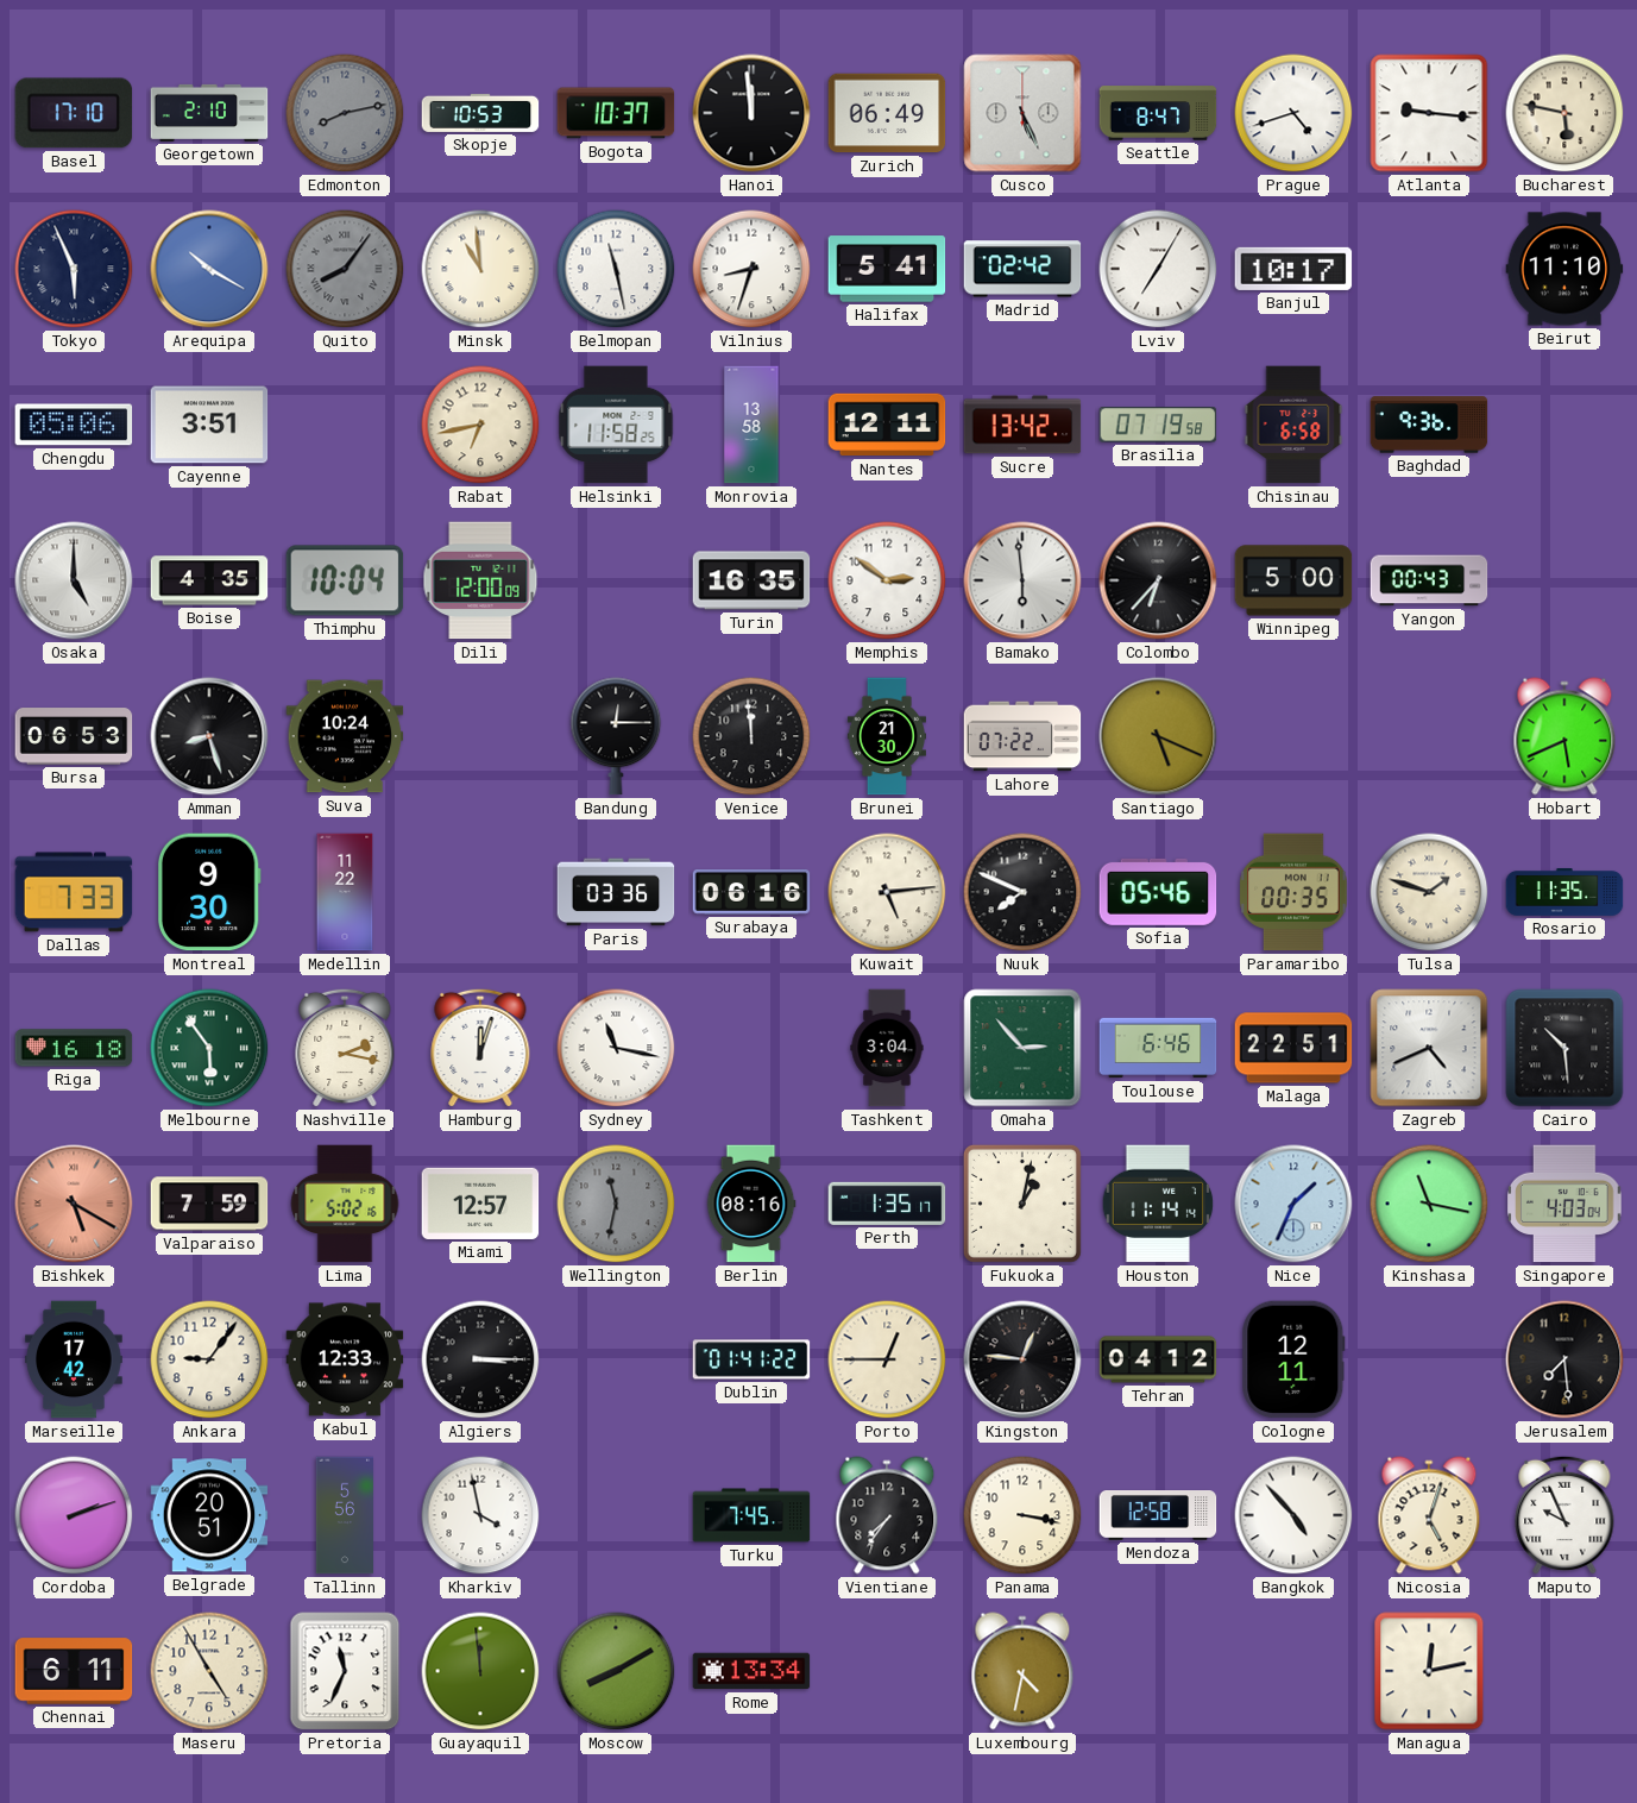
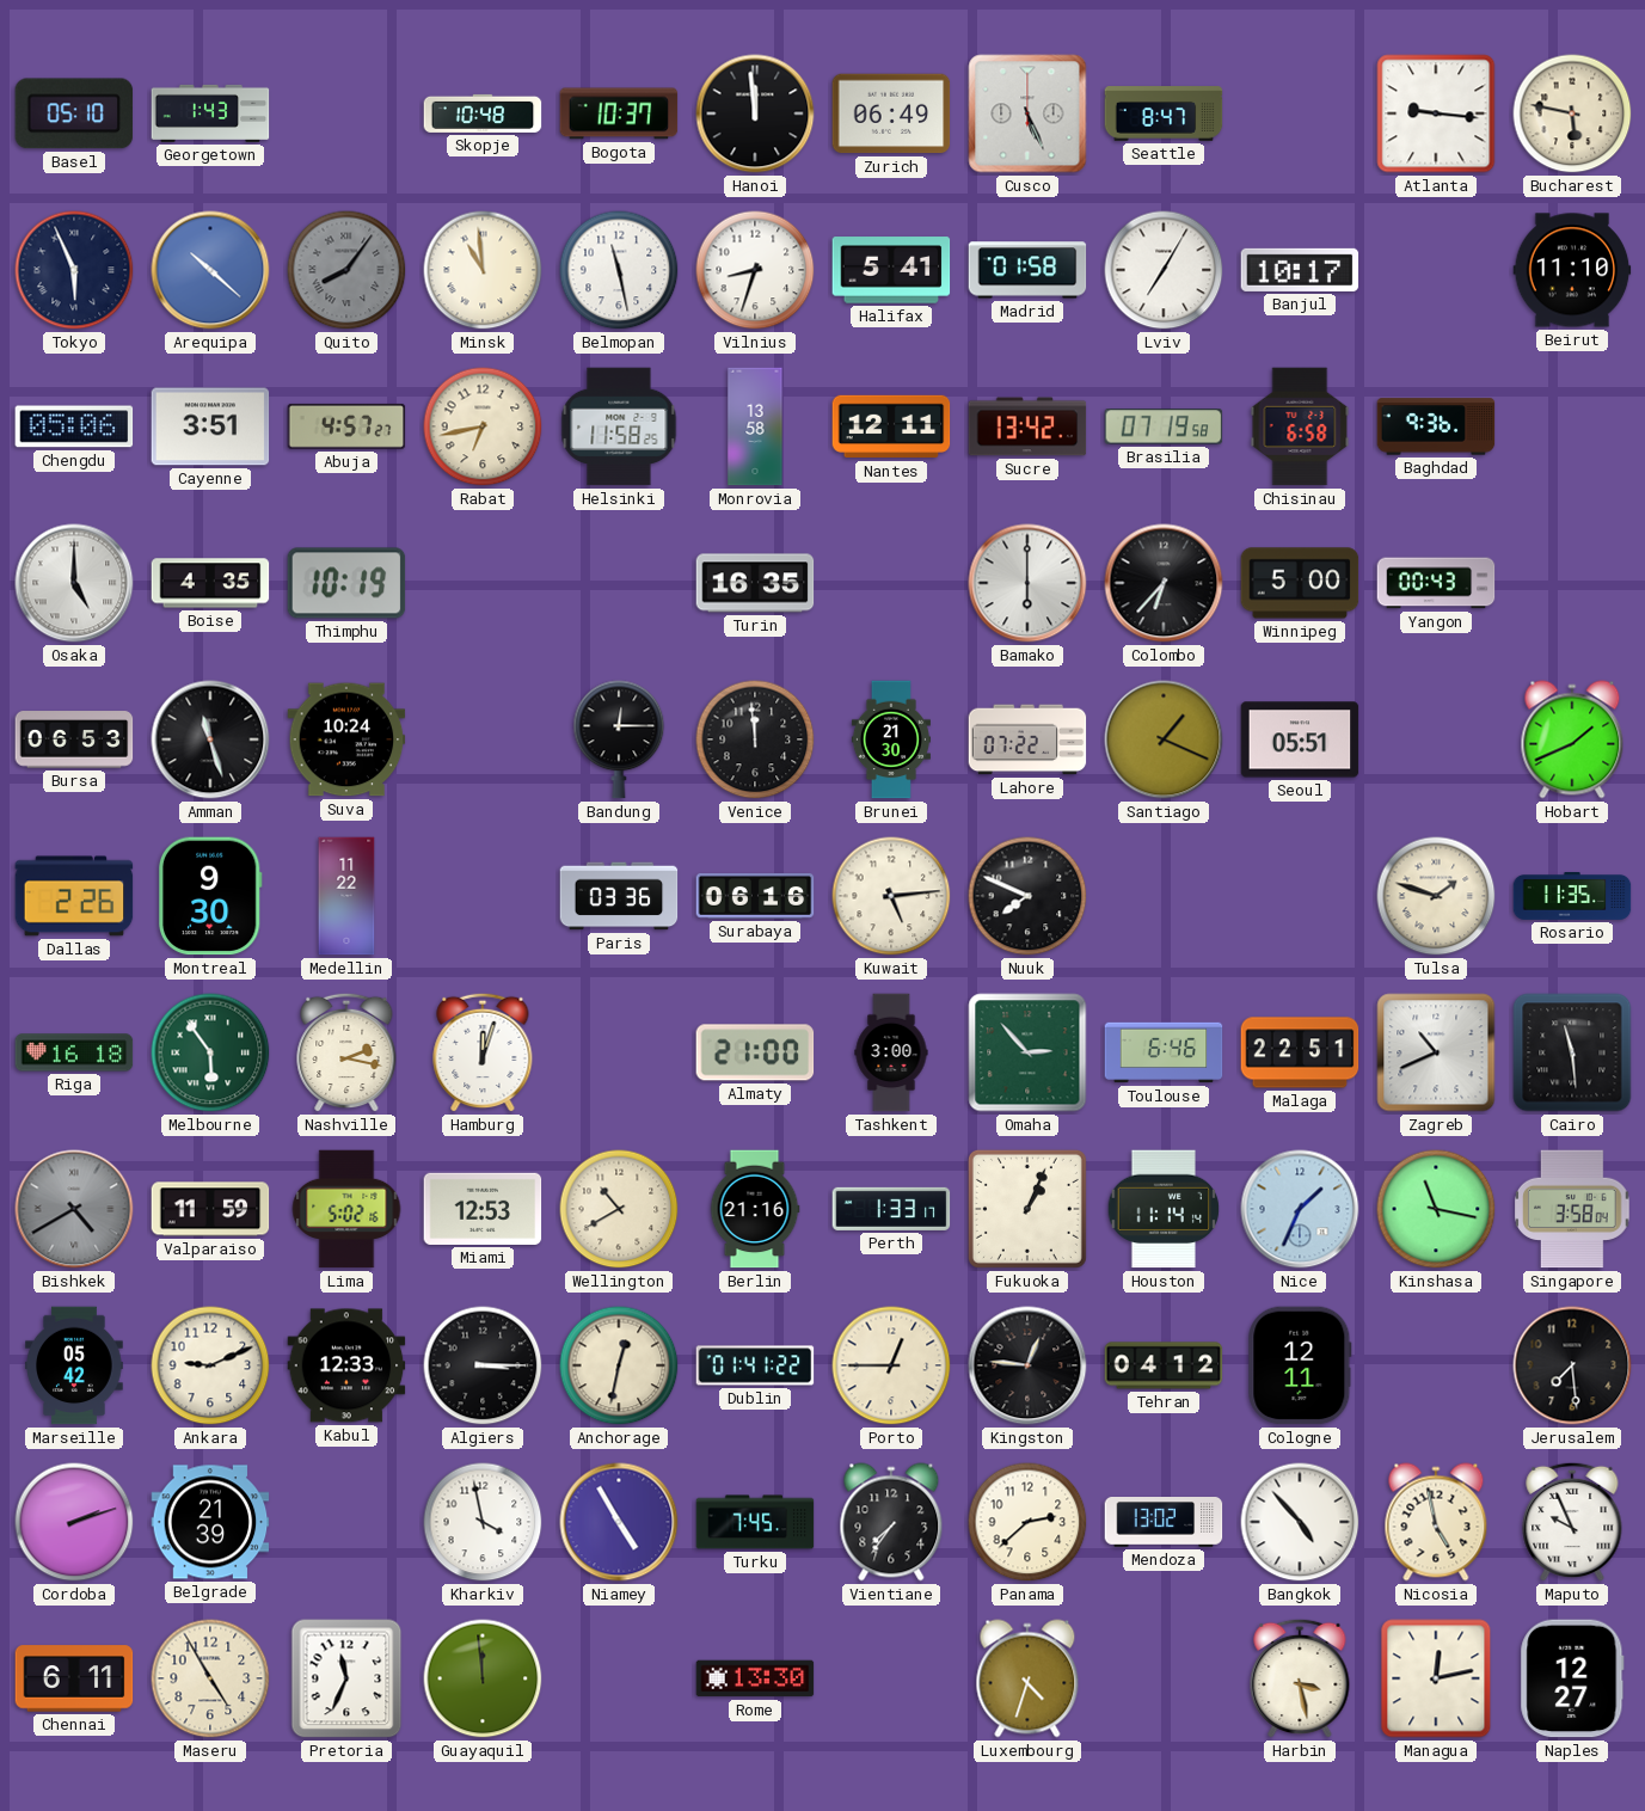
Basel: 17:10 -> 05:10 (74, 113)
Georgetown: 2:10 -> 1:43 (210, 113)
Edmonton: 8:13 -> none (345, 113)
Skopje: 10:53 -> 10:48 (483, 113)
Prague: 4:42 -> none (1293, 113)
Arequipa: 10:20 -> 10:22 (210, 270)
Madrid: 02:42 -> 01:58 (1027, 270)
Abuja: none -> 4:57 (346, 426)
Thimphu: 10:04 -> 10:19 (346, 583)
Dili: 12:00 -> none (480, 580)
Memphis: 2:51 -> none (887, 580)
Bamako: 5:59 -> 6:00 (1027, 583)
Amman: 8:27 -> 11:27 (210, 739)
Santiago: 5:19 -> 1:19 (1164, 739)
Seoul: none -> 05:51 (1300, 739)
Hobart: 5:41 -> 1:41 (1572, 739)
Dallas: 7:33 -> 2:26 (74, 896)
Sofia: 05:46 -> none (1158, 892)
Paramaribo: 00:35 -> none (1293, 892)
Sydney: 11:17 -> none (616, 1048)
Almaty: none -> 21:00 (755, 1052)
Tashkent: 3:04 -> 3:00 (891, 1052)
Zagreb: 4:41 -> 10:41 (1436, 1052)
Cairo: 10:29 -> 11:29 (1572, 1052)
Bishkek: 5:20 -> 4:40 (74, 1209)
Bishkek dial: salmon -> grey (74, 1209)
Valparaiso: 7:59 -> 11:59 (210, 1209)
Miami: 12:57 -> 12:53 (483, 1209)
Wellington: 11:32 -> 10:40 (619, 1209)
Wellington dial: grey -> cream (619, 1209)
Berlin: 08:16 -> 21:16 (755, 1209)
Perth: 1:35 -> 1:33 (891, 1209)
Fukuoka: 1:02 -> 1:04 (1027, 1209)
Singapore: 4:03 -> 3:58 (1572, 1209)
Marseille: 17:42 -> 05:42 (74, 1365)
Ankara: 9:06 -> 9:11 (210, 1365)
Anchorage: none -> 12:32 (619, 1365)
Belgrade: 20:51 -> 21:39 (210, 1522)
Tallinn: 5:56 -> none (344, 1515)
Niamey: none -> 4:55 (619, 1522)
Panama: 3:17 -> 2:38 (1027, 1522)
Mendoza: 12:58 -> 13:02 (1164, 1523)
Nicosia: 5:03 -> 4:58 (1436, 1522)
Moscow: 8:10 -> none (616, 1671)
Rome: 13:34 -> 13:30 (755, 1678)
Luxembourg: 4:32 -> 4:33 (1027, 1678)
Harbin: none -> 3:28 (1300, 1678)
Naples: none -> 12:27 (1572, 1678)
